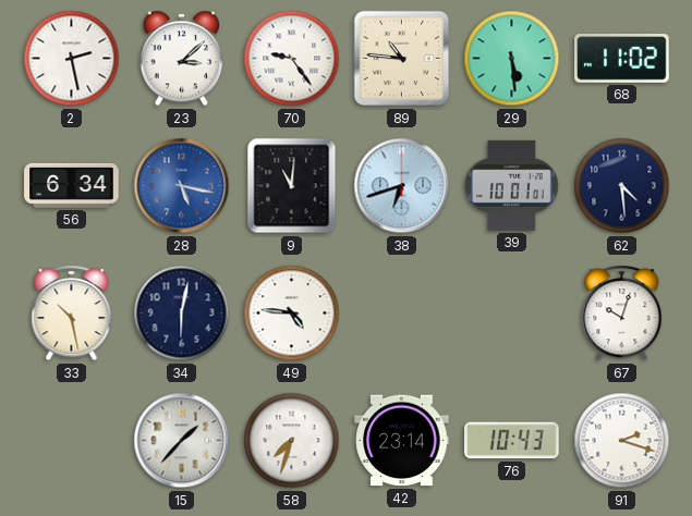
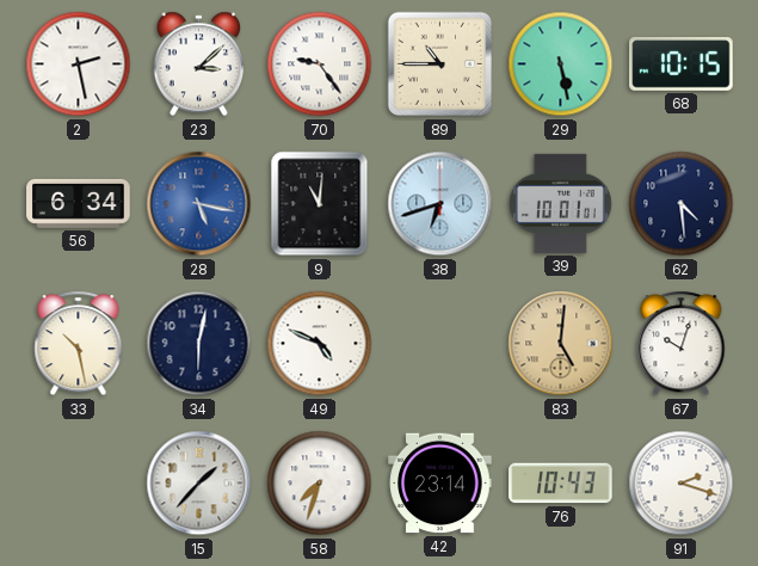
89: 10:46 -> 10:45 (440, 64)
29: 5:29 -> 5:28 (561, 64)
68: 11:02 -> 10:15 (682, 64)
49: 4:46 -> 4:49 (320, 344)
83: none -> 5:01 (561, 344)
